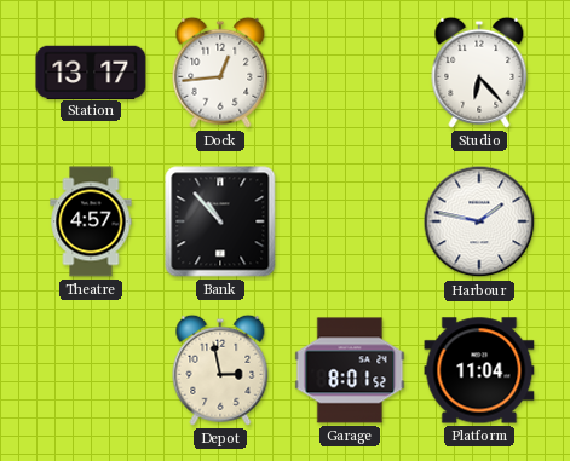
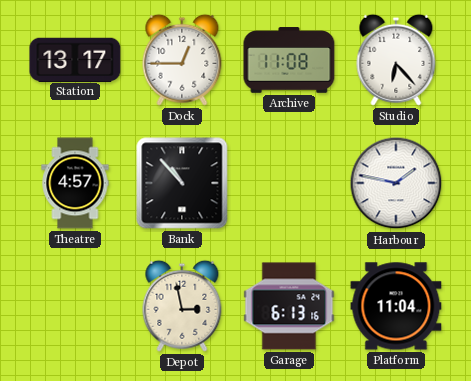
Dock: 12:44 -> 12:45 (182, 60)
Archive: none -> 11:08 (289, 60)
Garage: 8:01 -> 6:13 (289, 306)
